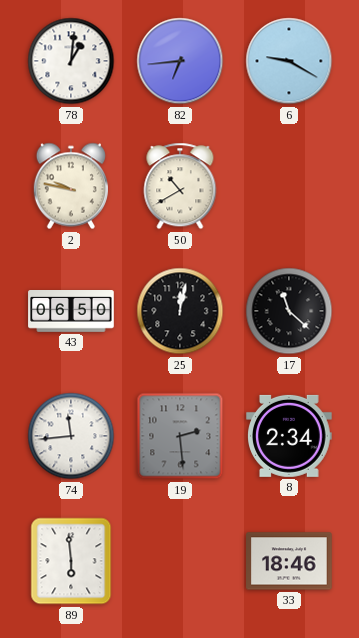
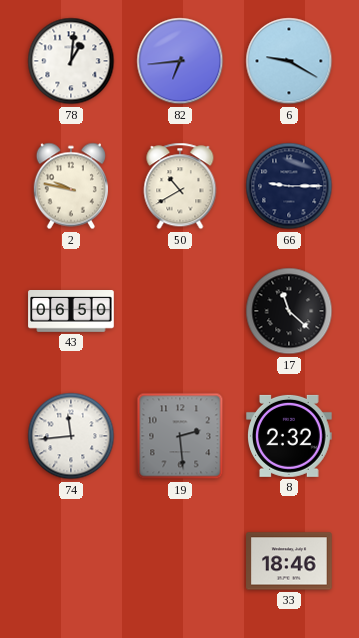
66: none -> 9:15 (289, 186)
25: 12:02 -> none (180, 311)
8: 2:34 -> 2:32 (289, 436)
89: 5:59 -> none (71, 561)
